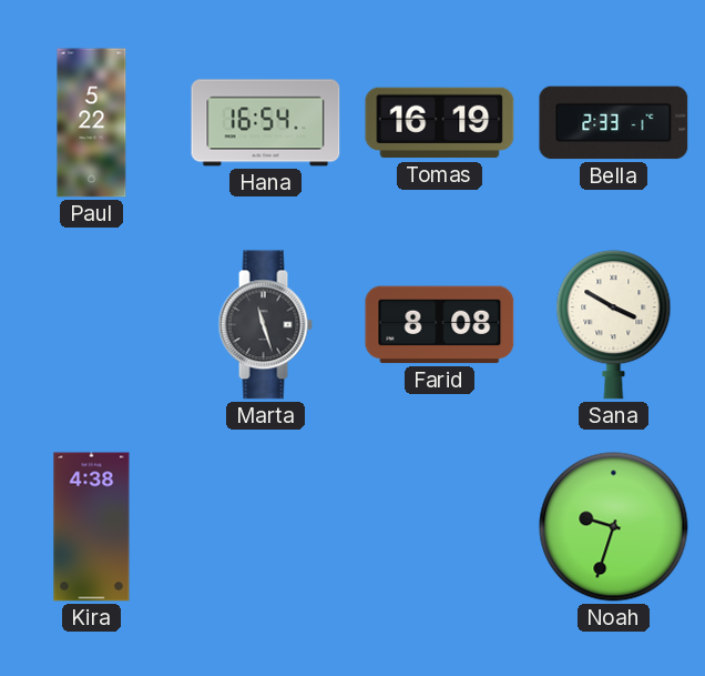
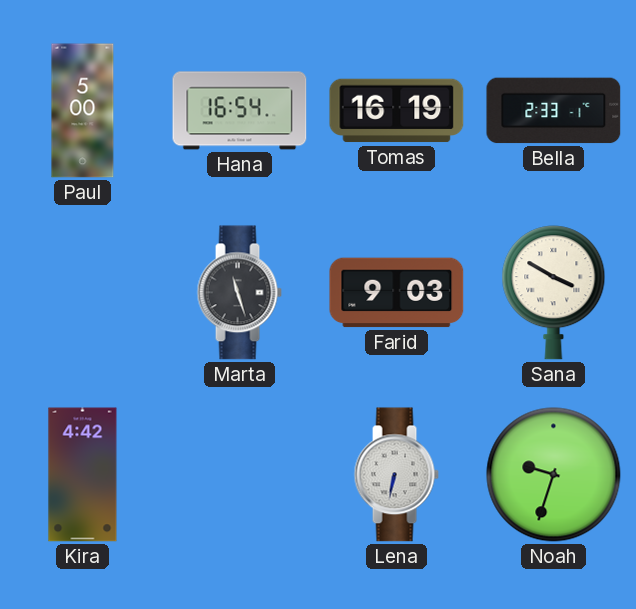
Paul: 5:22 -> 5:00 (83, 111)
Farid: 8:08 -> 9:03 (397, 293)
Kira: 4:38 -> 4:42 (83, 475)
Lena: none -> 6:32 (396, 475)
